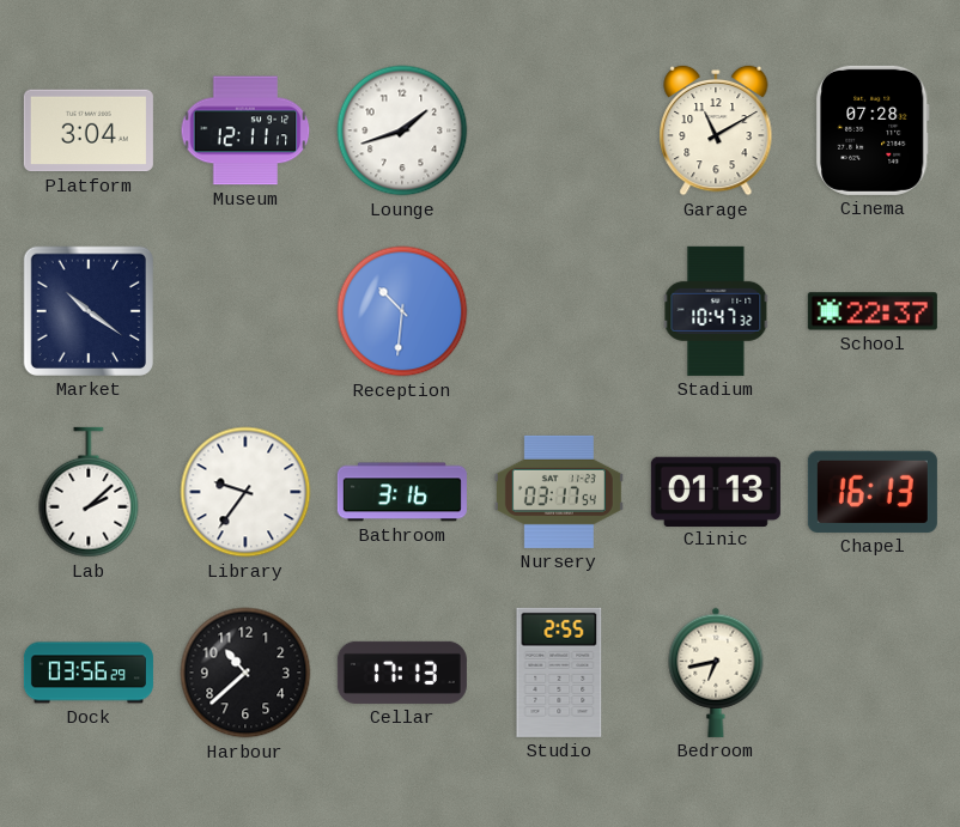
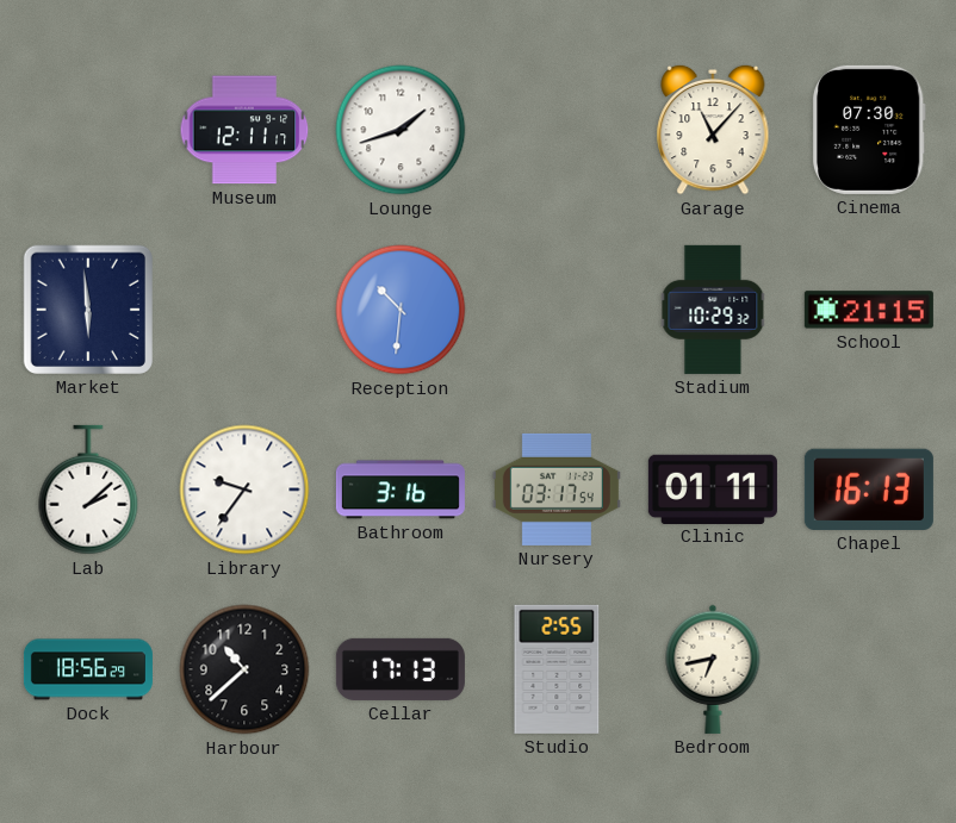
Platform: 3:04 -> none (89, 130)
Garage: 11:10 -> 11:07 (713, 130)
Cinema: 07:28 -> 07:30 (869, 130)
Market: 10:21 -> 5:59 (88, 310)
Stadium: 10:47 -> 10:29 (713, 310)
School: 22:37 -> 21:15 (869, 310)
Clinic: 01:13 -> 01:11 (713, 488)
Dock: 03:56 -> 18:56 (88, 669)
